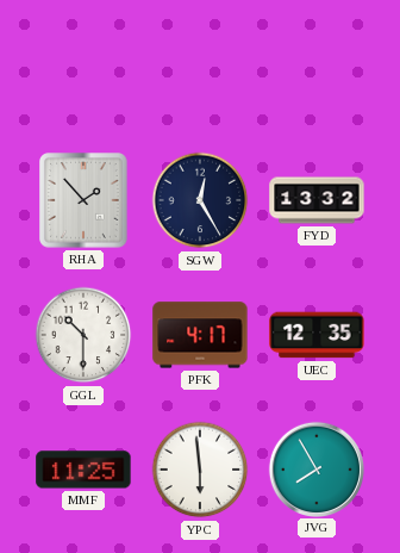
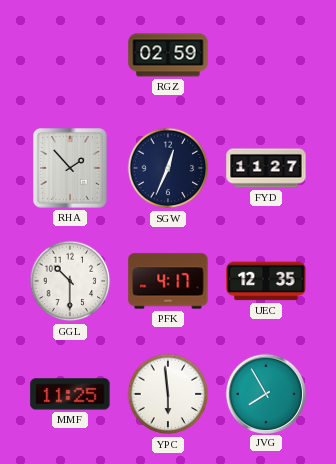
RGZ: none -> 02:59 (168, 55)
SGW: 12:25 -> 12:34 (168, 168)
FYD: 13:32 -> 11:27 (266, 168)
